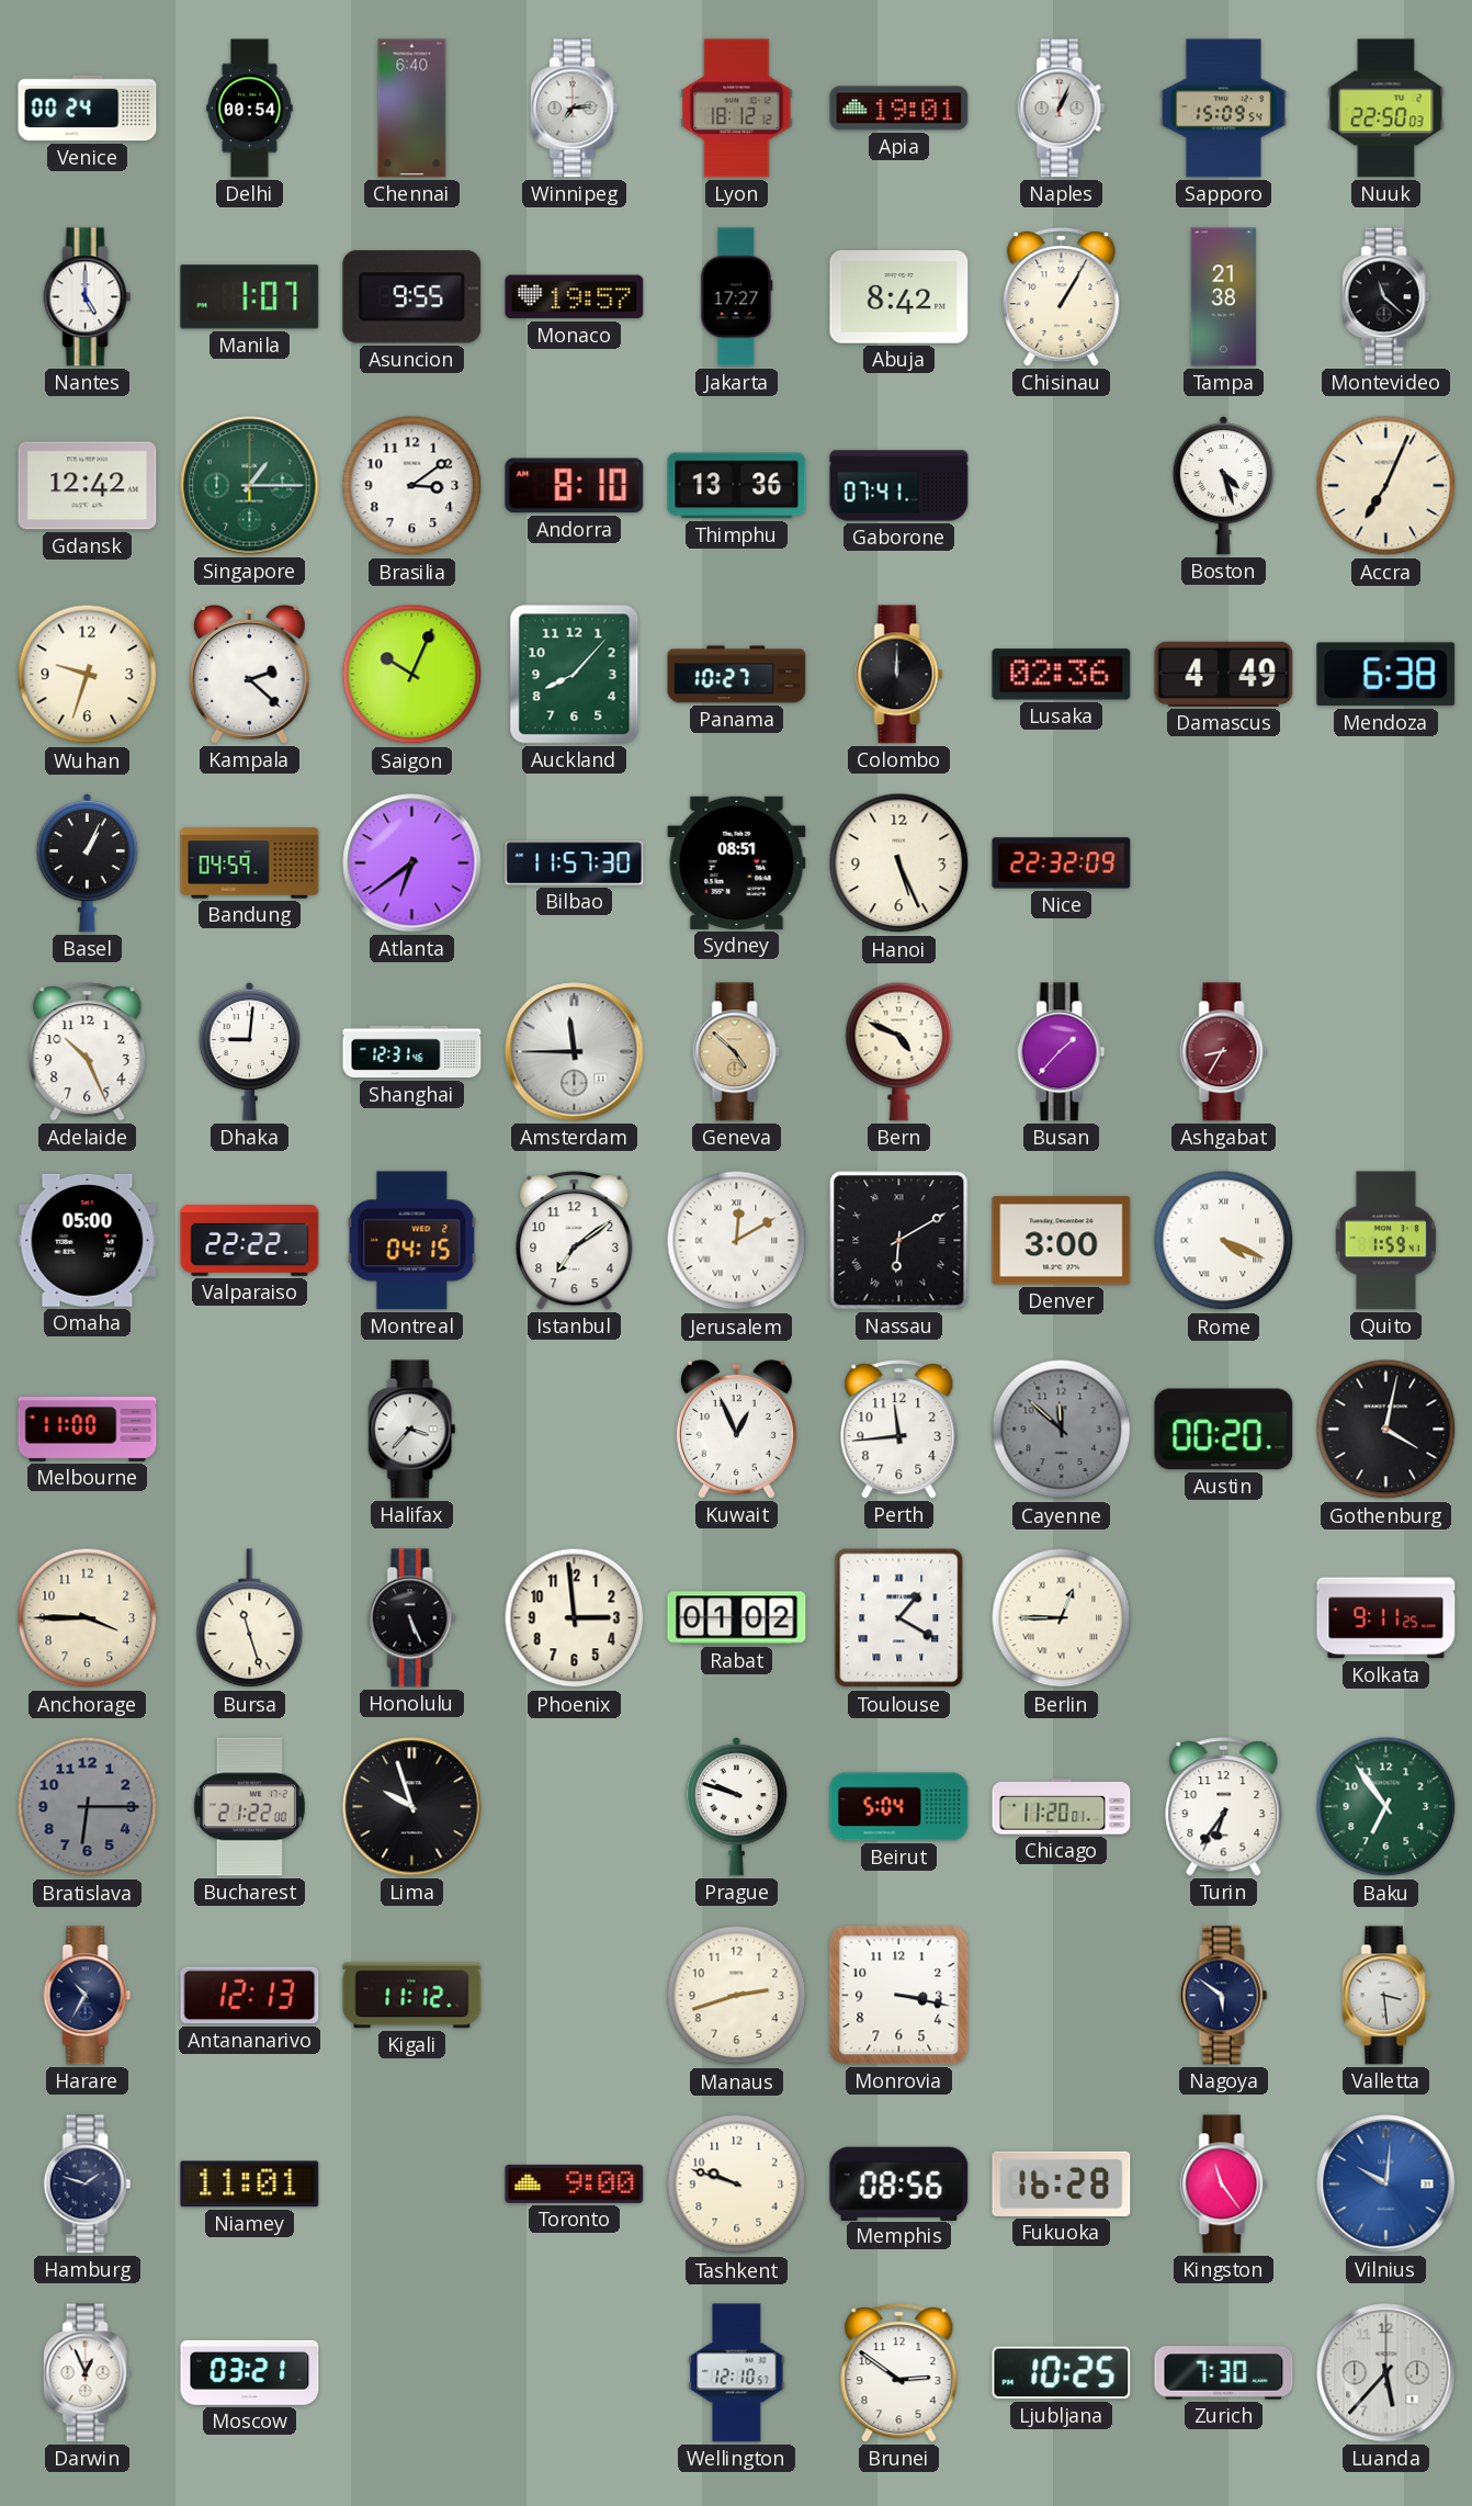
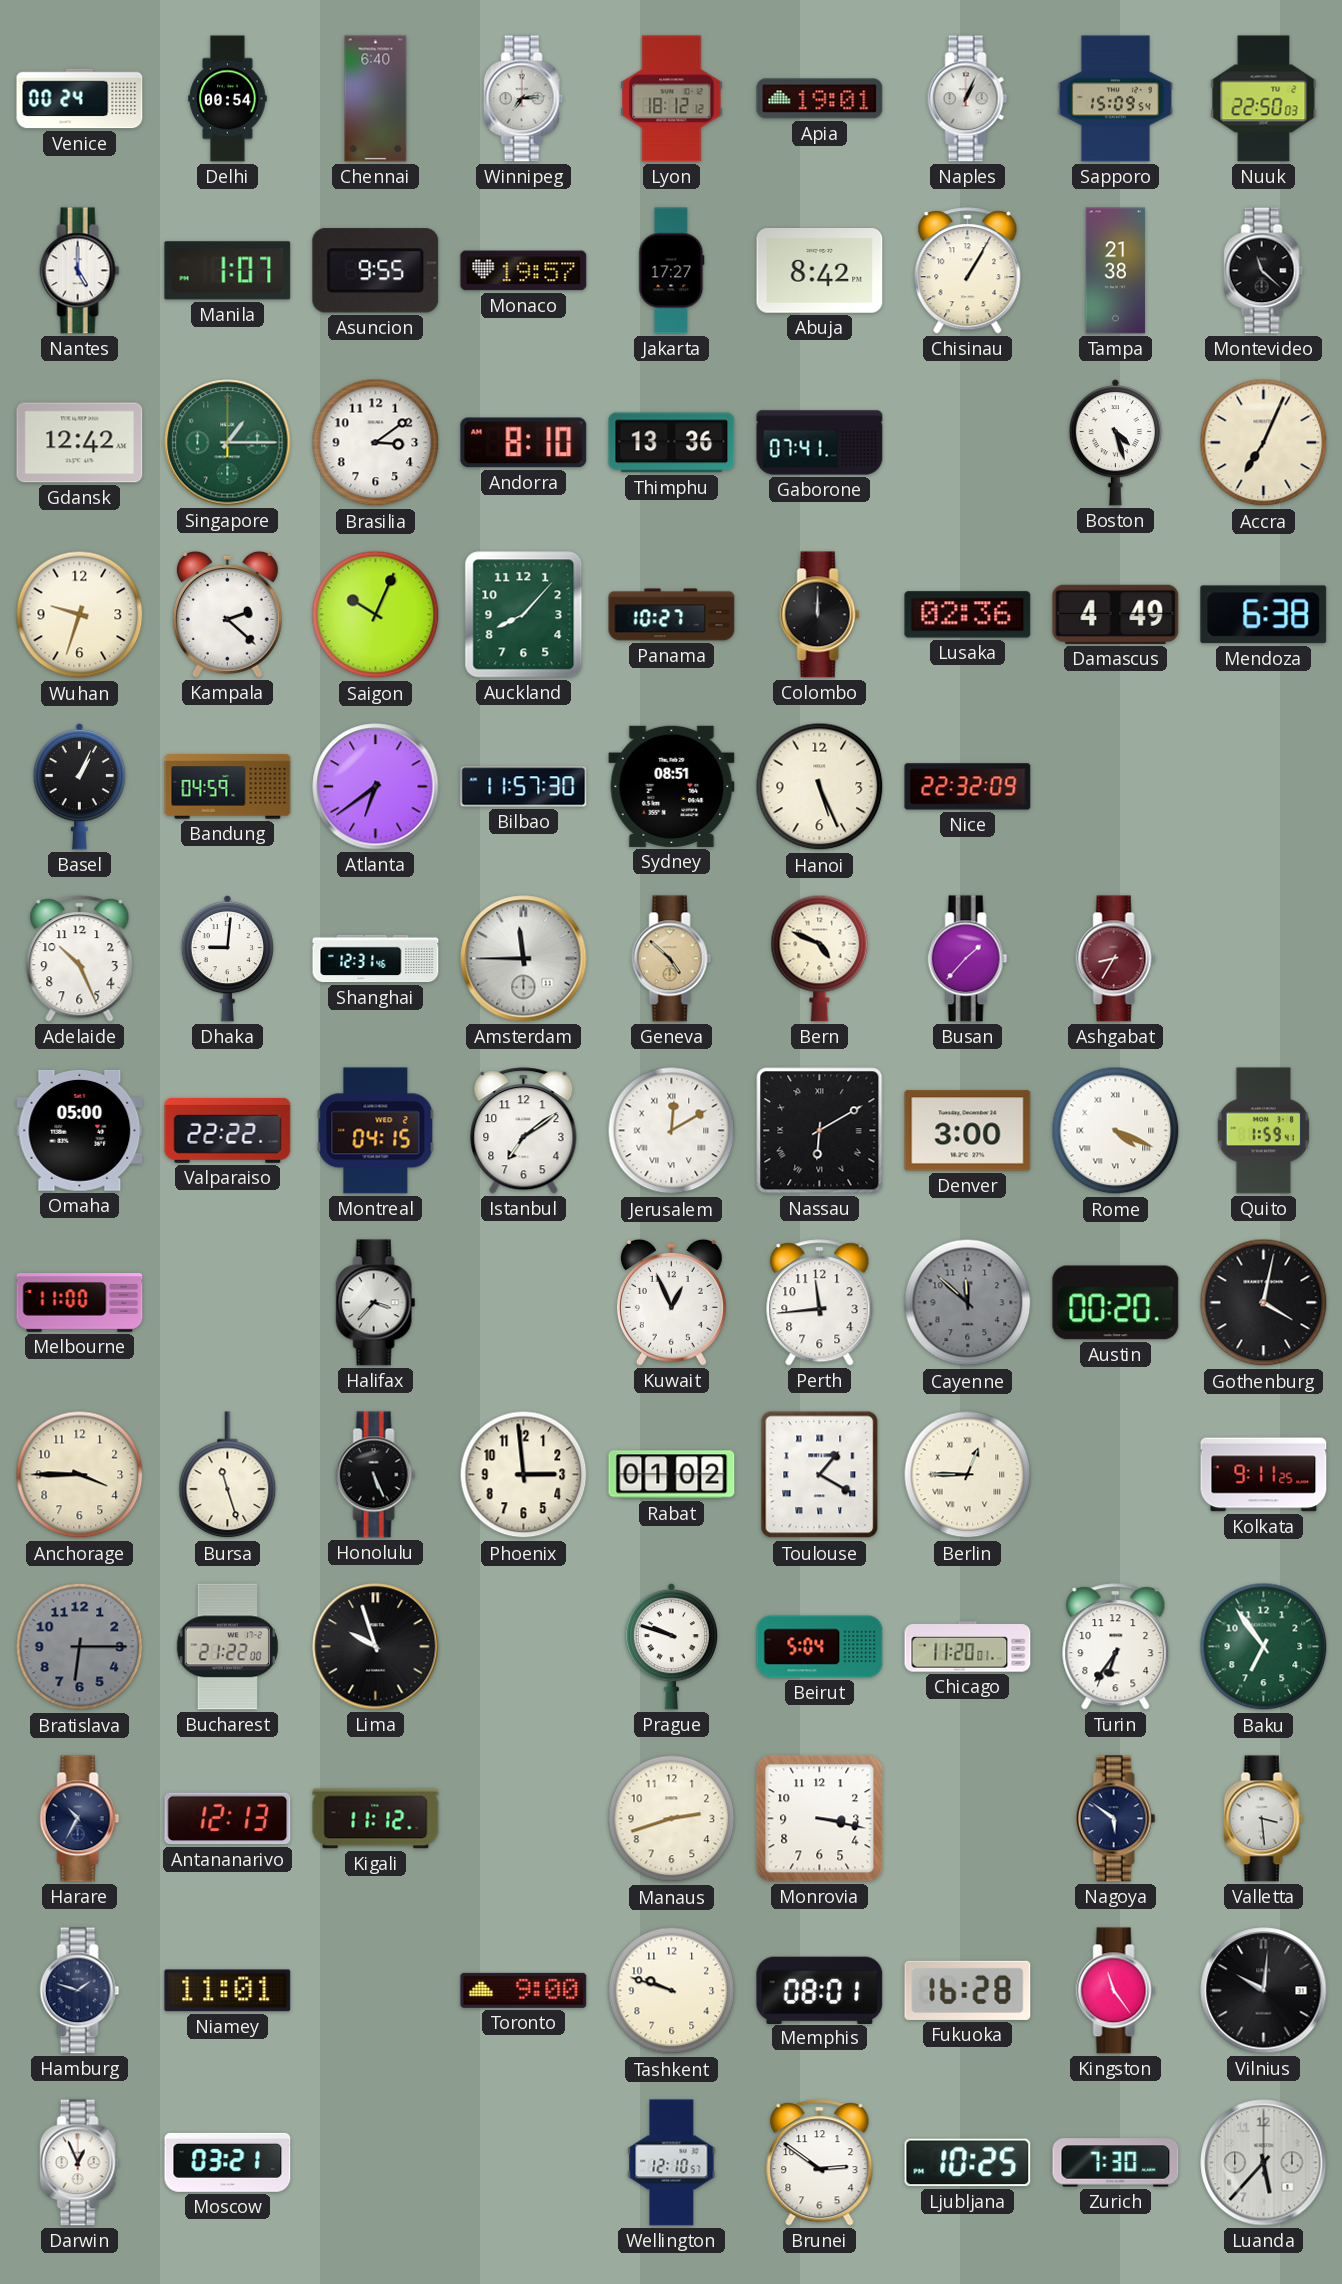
Memphis: 08:56 -> 08:01 (820, 1990)
Vilnius dial: blue -> black (1264, 1991)
